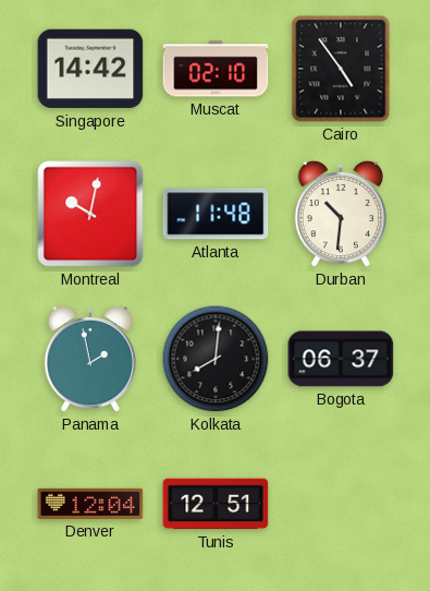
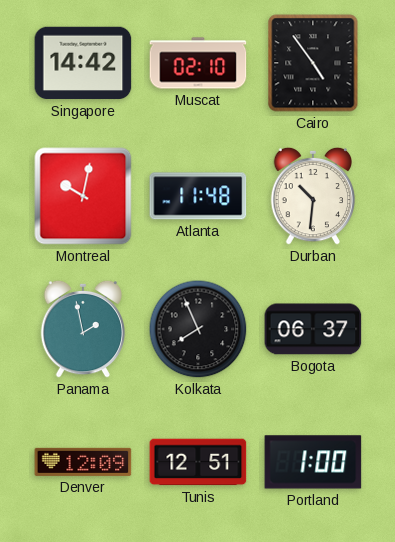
Kolkata: 8:01 -> 7:56 (198, 329)
Denver: 12:04 -> 12:09 (83, 462)
Portland: none -> 1:00 (313, 462)
